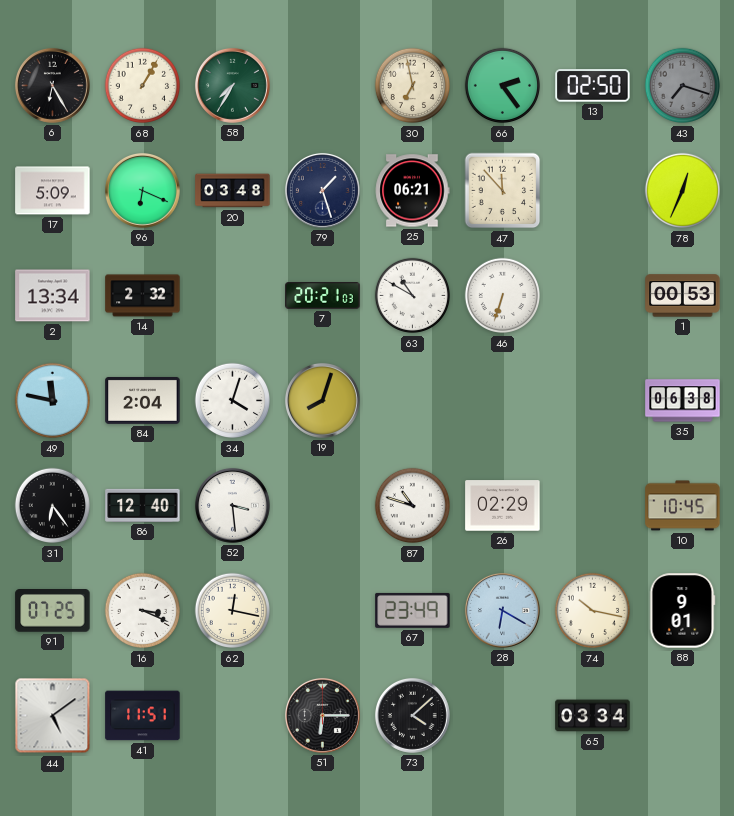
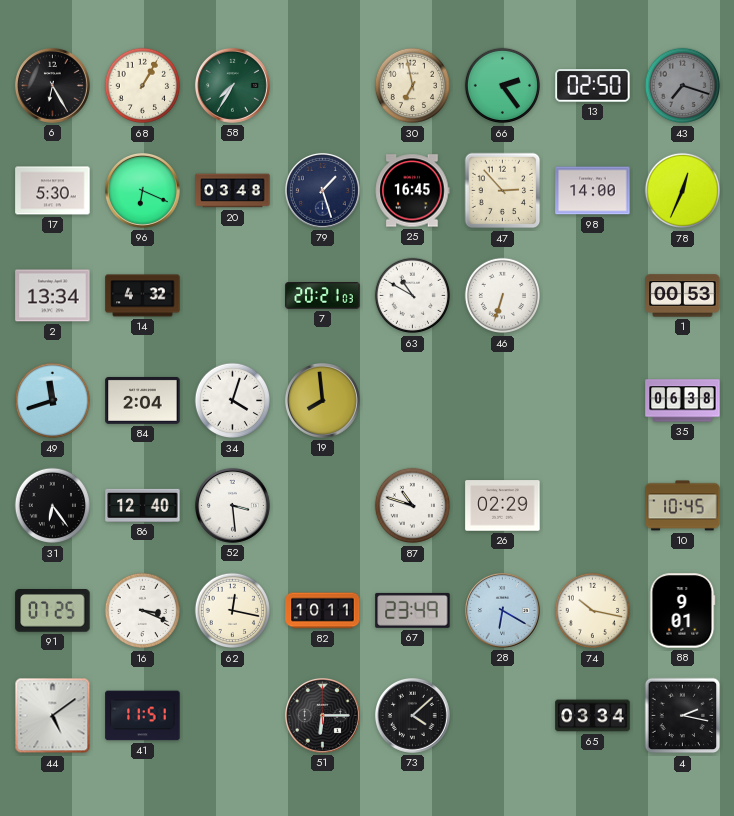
17: 5:09 -> 5:30 (53, 191)
25: 06:21 -> 16:45 (412, 191)
47: 11:53 -> 2:53 (503, 191)
98: none -> 14:00 (593, 191)
14: 2:32 -> 4:32 (143, 296)
49: 11:47 -> 11:42 (53, 401)
19: 8:03 -> 7:59 (322, 400)
82: none -> 10:11 (323, 611)
4: none -> 2:17 (683, 716)
